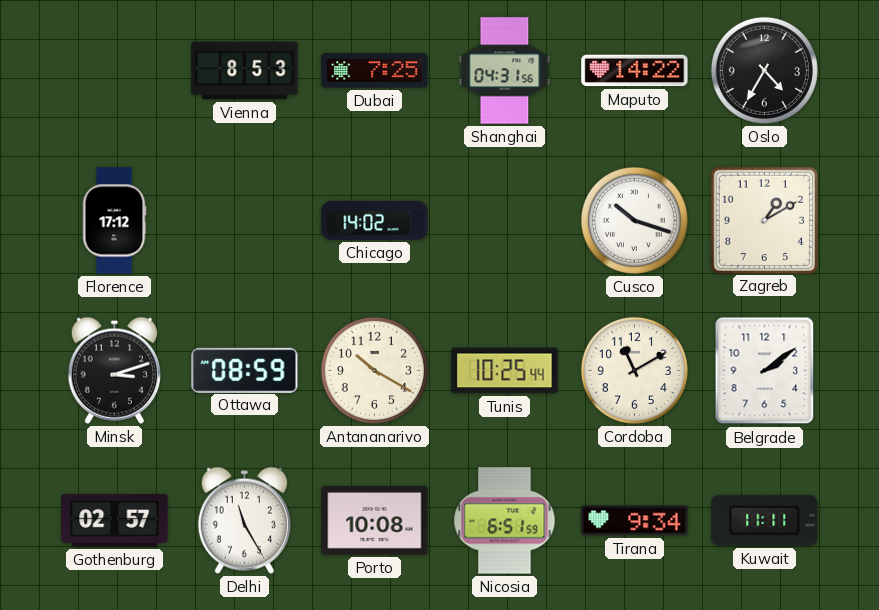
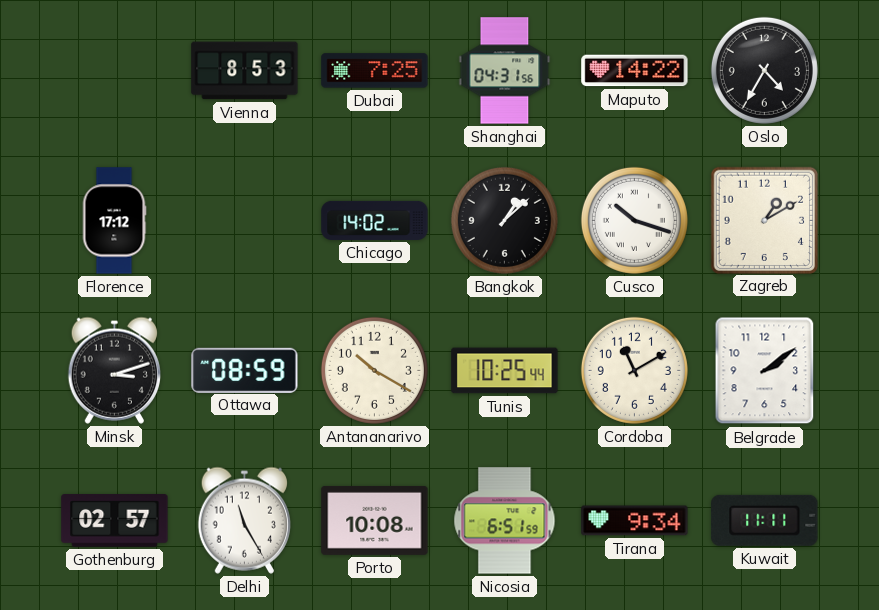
Bangkok: none -> 1:08 (504, 220)
